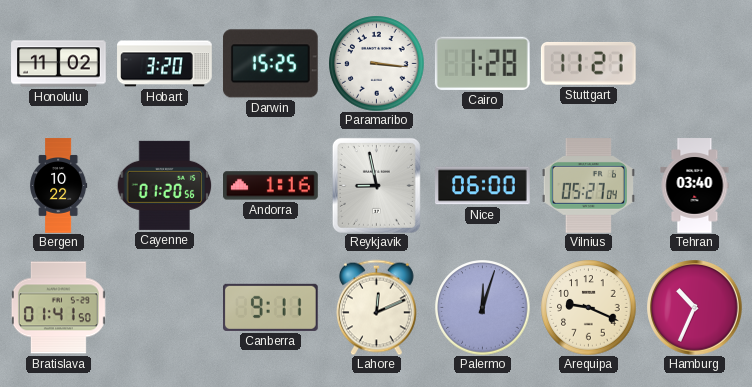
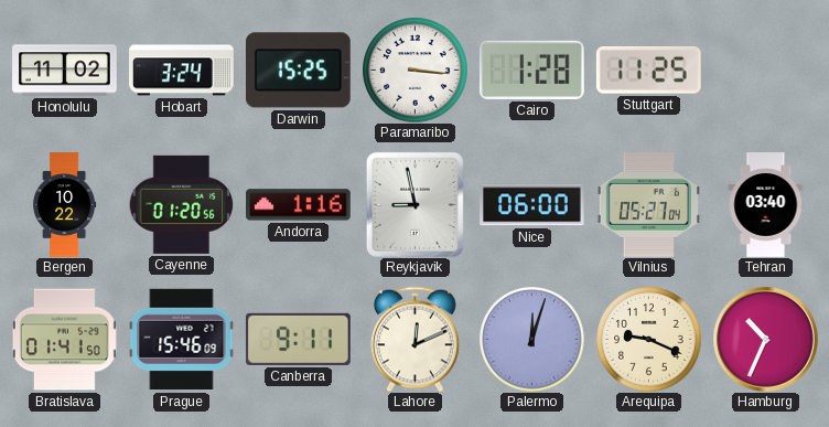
Hobart: 3:20 -> 3:24 (182, 71)
Stuttgart: 11:21 -> 11:25 (648, 71)
Prague: none -> 15:46 (181, 340)
